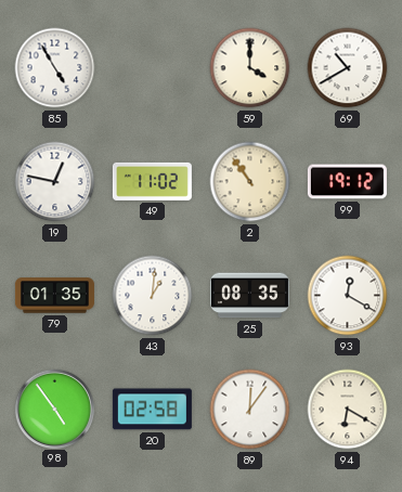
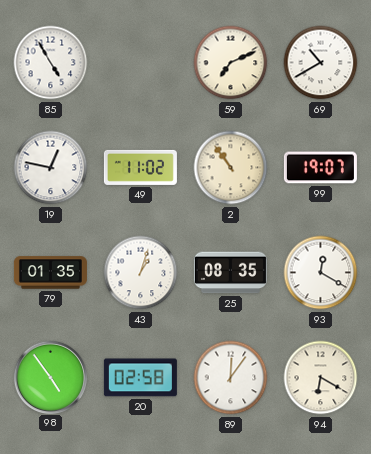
59: 4:00 -> 7:11 (231, 63)
99: 19:12 -> 19:07 (320, 168)
43: 1:01 -> 1:03 (141, 273)
